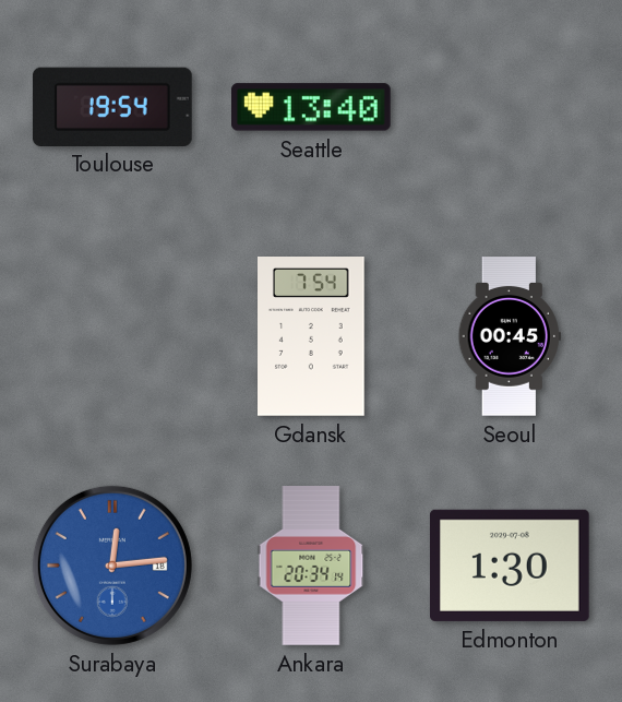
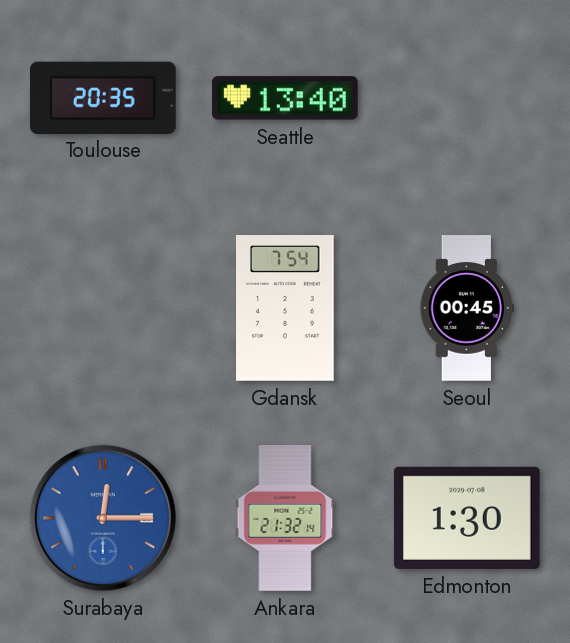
Toulouse: 19:54 -> 20:35 (103, 97)
Surabaya: 12:14 -> 12:15 (103, 518)
Ankara: 20:34 -> 21:32 (285, 518)
